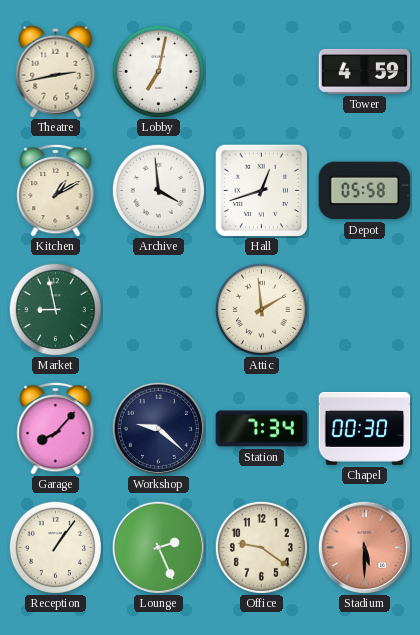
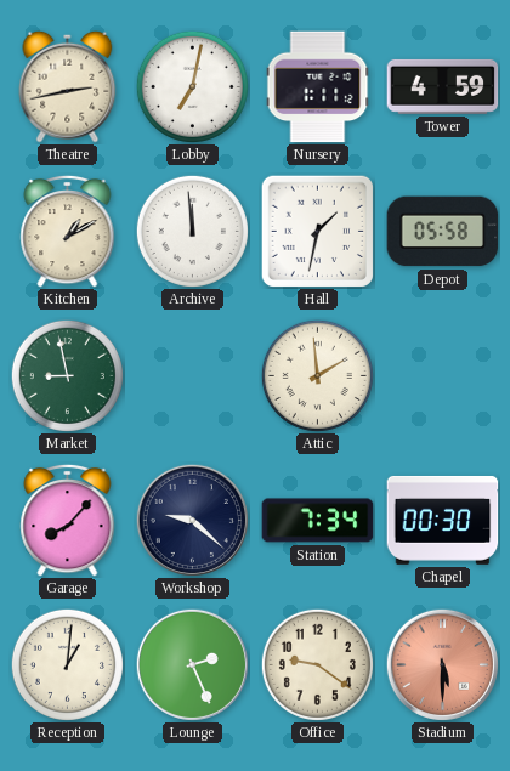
Nursery: none -> 1:11 (318, 87)
Archive: 3:59 -> 11:59 (192, 231)
Hall: 12:42 -> 1:32 (317, 231)
Reception: 1:06 -> 1:01 (67, 664)
